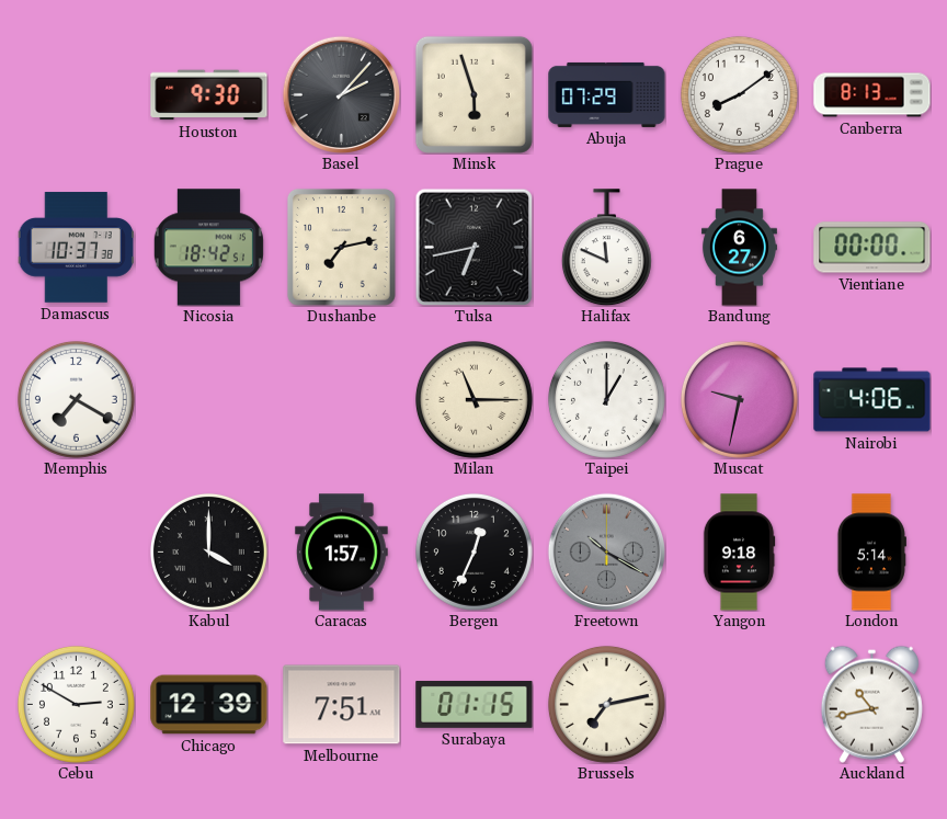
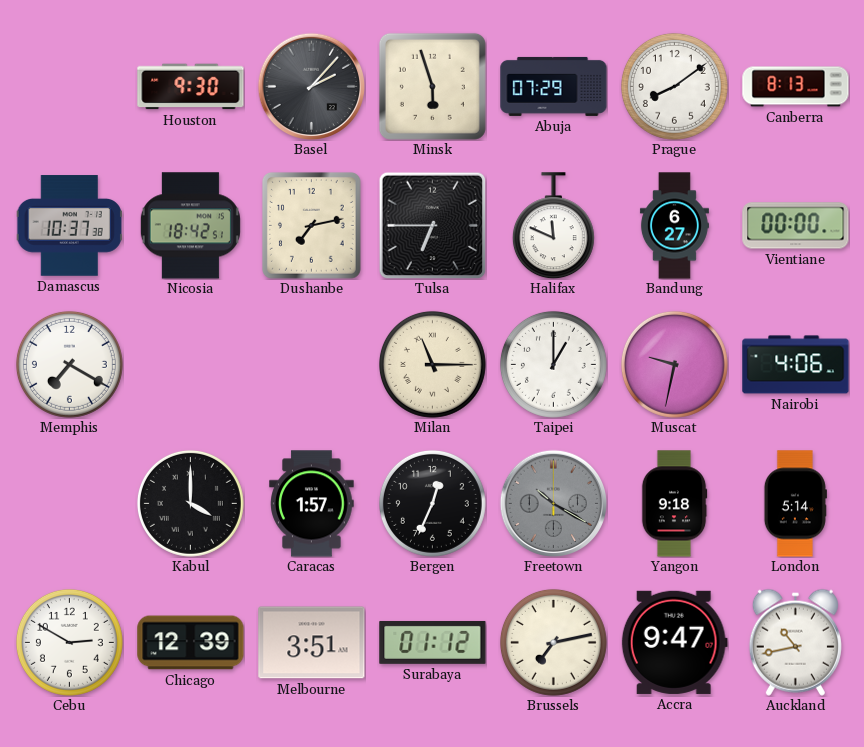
Tulsa: 6:43 -> 6:45 (432, 225)
Melbourne: 7:51 -> 3:51 (312, 643)
Surabaya: 01:15 -> 01:12 (433, 642)
Accra: none -> 9:47 (674, 642)
